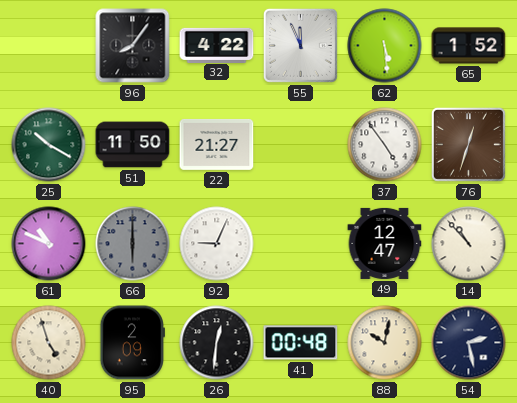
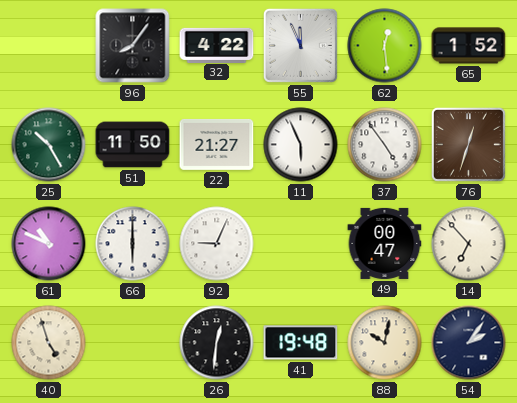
62: 5:29 -> 12:29 (385, 46)
25: 10:20 -> 10:25 (49, 145)
11: none -> 5:56 (301, 145)
66 dial: grey -> white (133, 244)
49: 12:47 -> 00:47 (385, 243)
14: 10:53 -> 6:53 (469, 244)
95: 2:09 -> none (132, 343)
41: 00:48 -> 19:48 (301, 343)
54: 2:28 -> 2:06 (469, 343)
